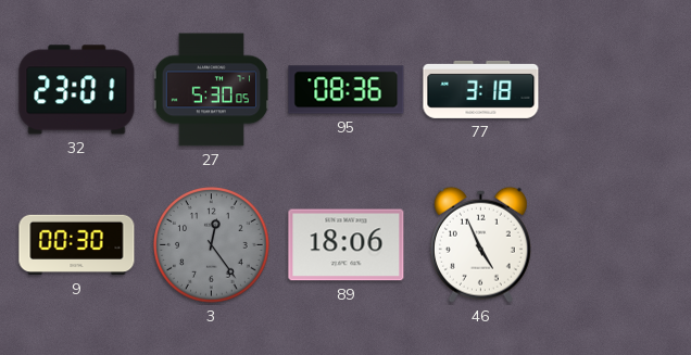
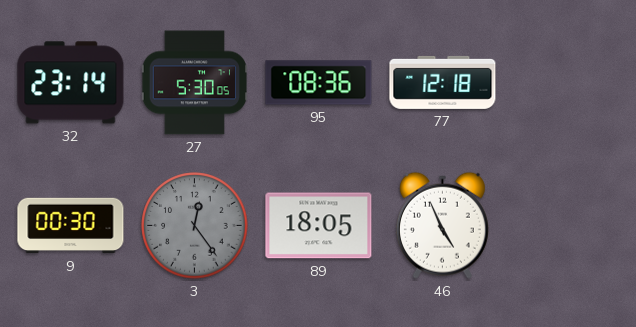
32: 23:01 -> 23:14 (71, 83)
77: 3:18 -> 12:18 (443, 82)
89: 18:06 -> 18:05 (319, 226)
